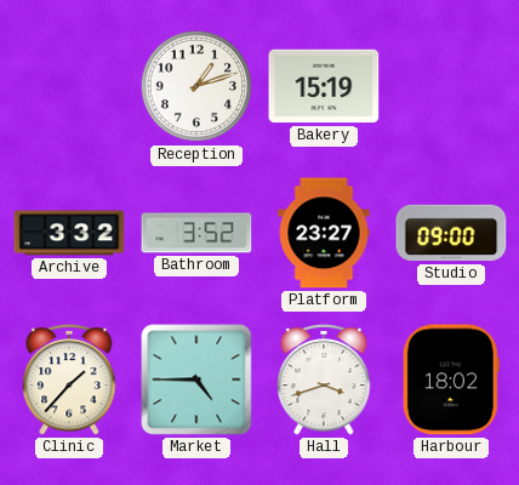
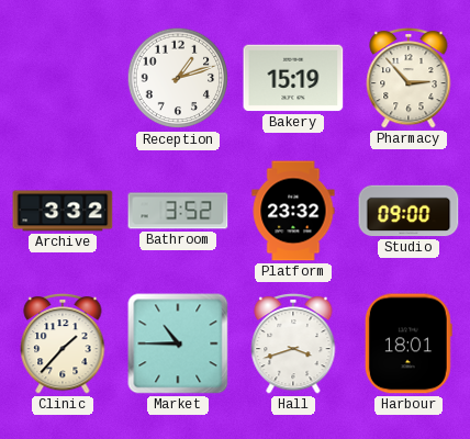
Pharmacy: none -> 2:53 (409, 78)
Platform: 23:27 -> 23:32 (293, 211)
Market: 4:45 -> 10:45 (178, 344)
Harbour: 18:02 -> 18:01 (409, 344)
